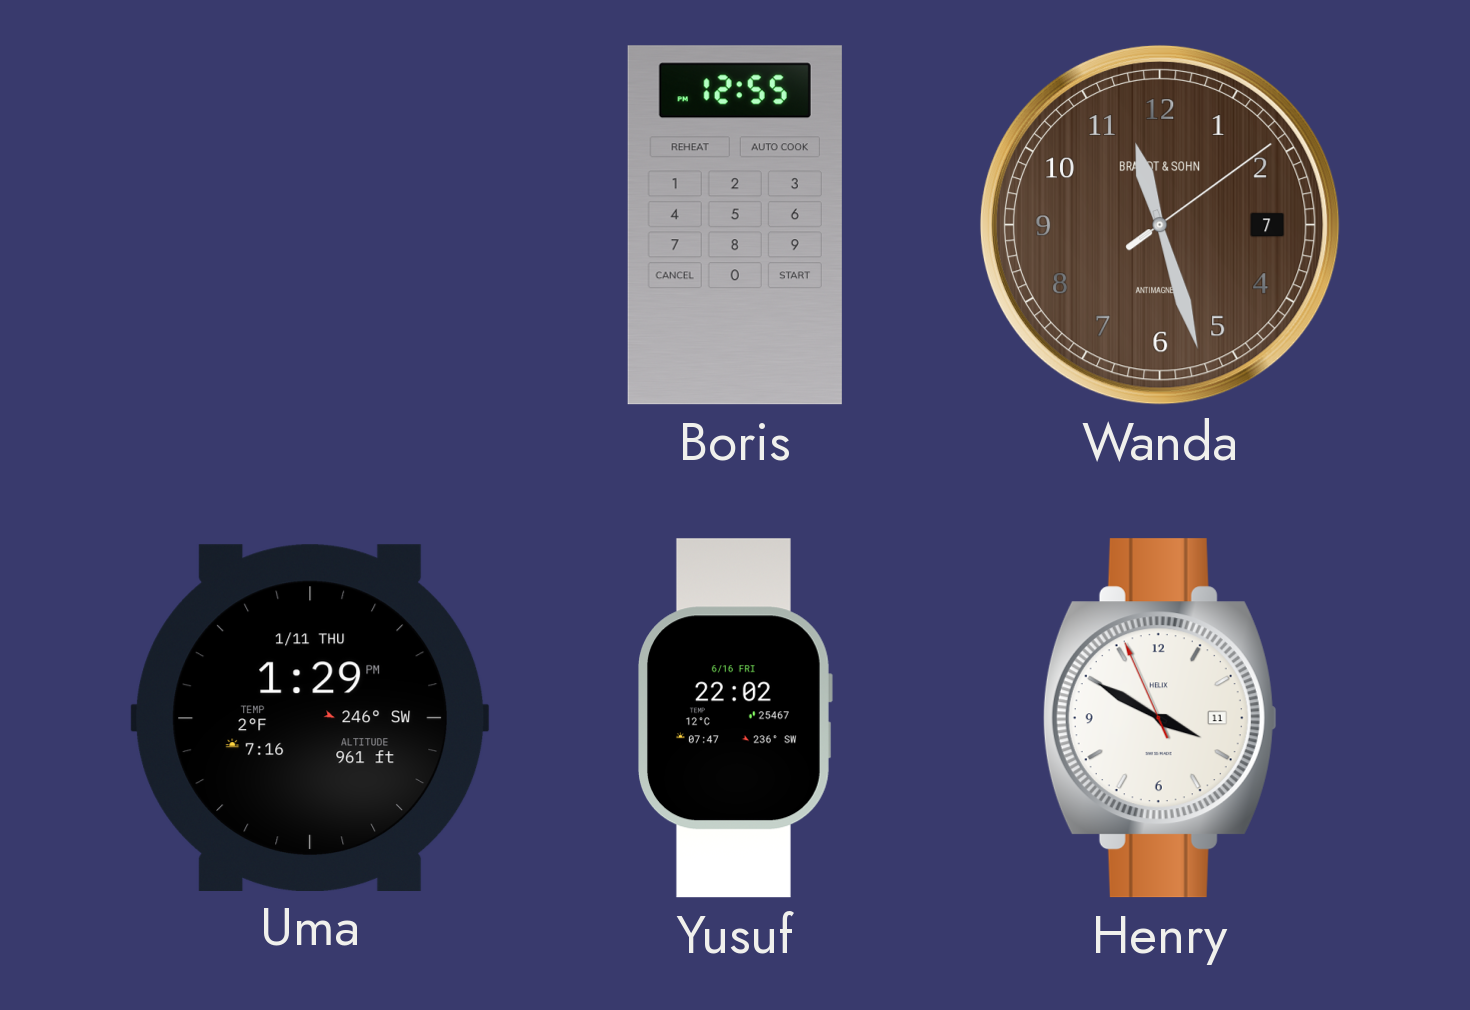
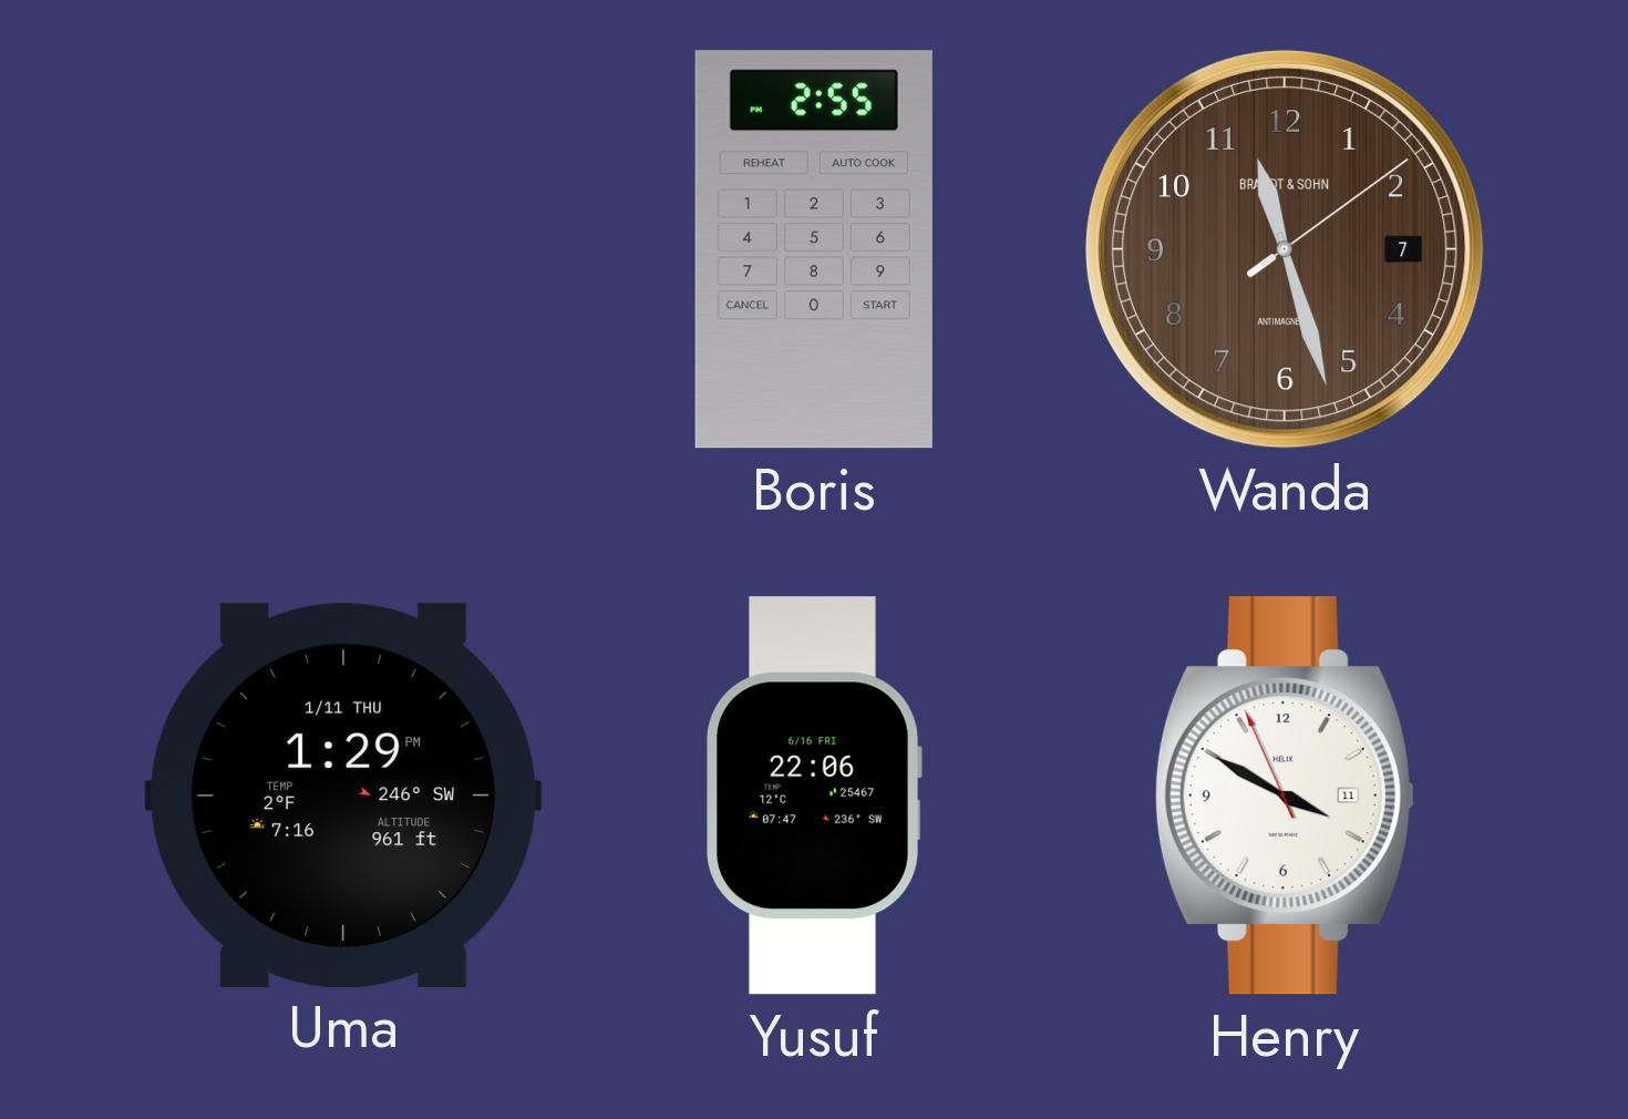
Boris: 12:55 -> 2:55 (814, 249)
Yusuf: 22:02 -> 22:06 (814, 795)
